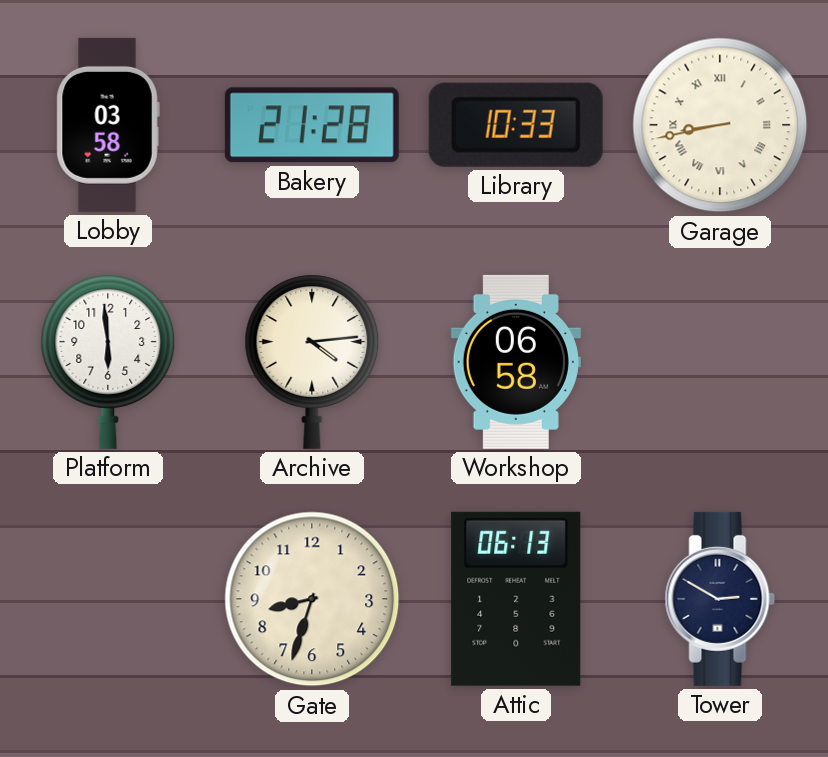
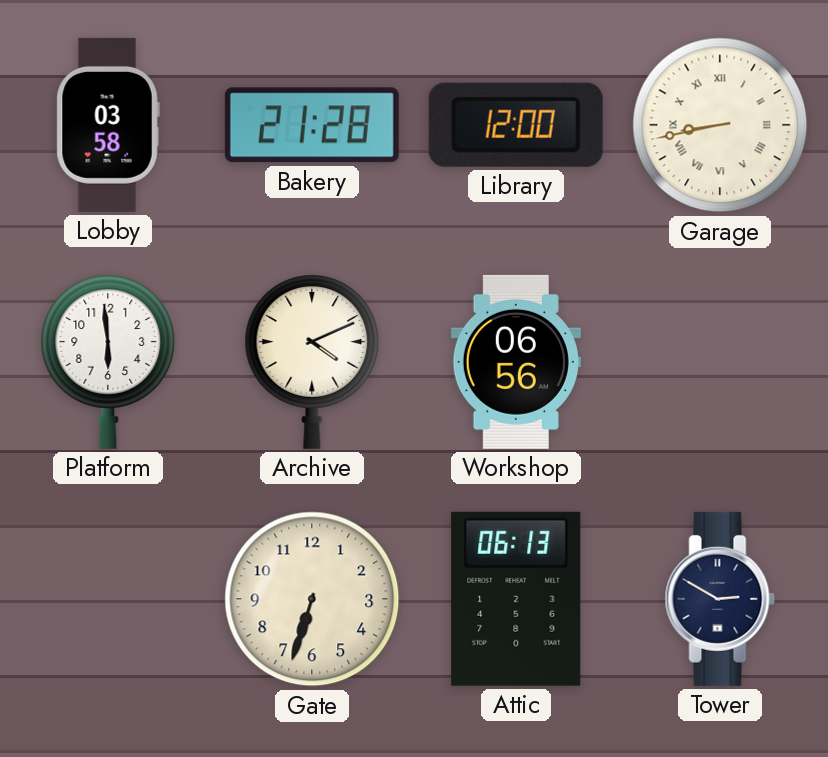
Library: 10:33 -> 12:00 (516, 125)
Archive: 4:14 -> 4:11 (312, 362)
Workshop: 06:58 -> 06:56 (516, 362)
Gate: 8:33 -> 6:33 (312, 599)
